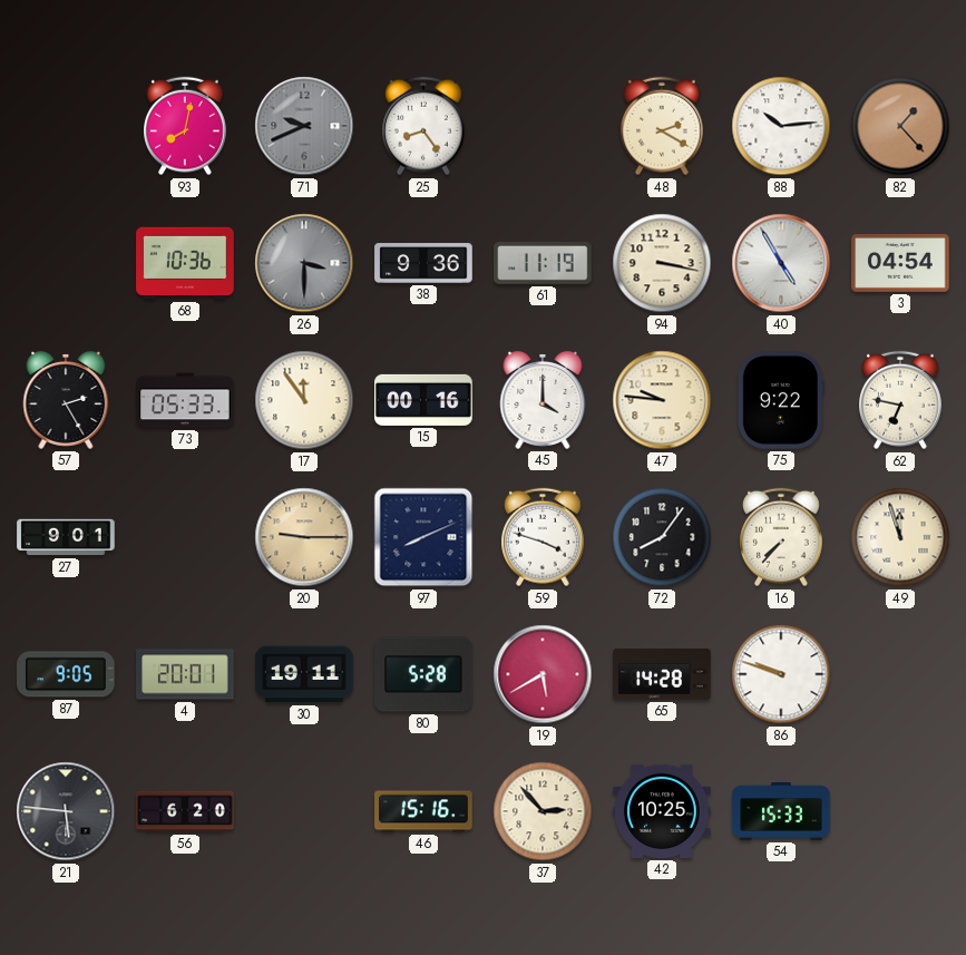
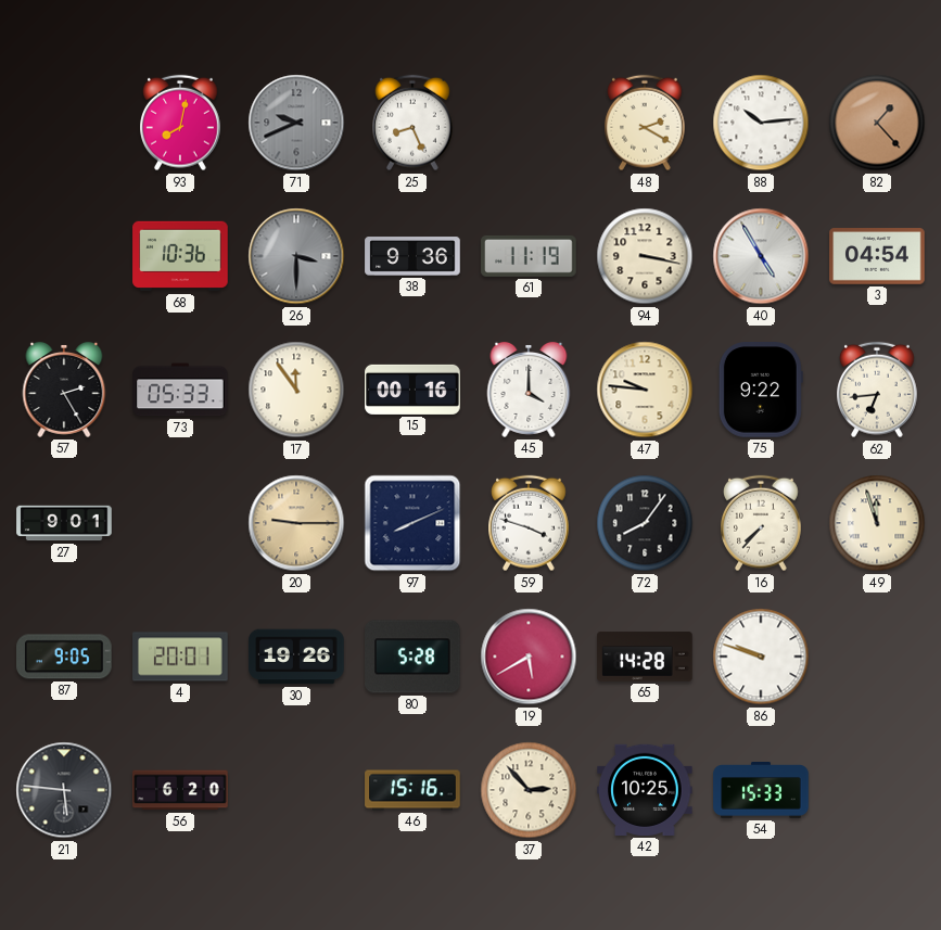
25: 8:24 -> 8:26 (414, 123)
62: 6:47 -> 6:44 (878, 390)
30: 19:11 -> 19:26 (296, 657)
